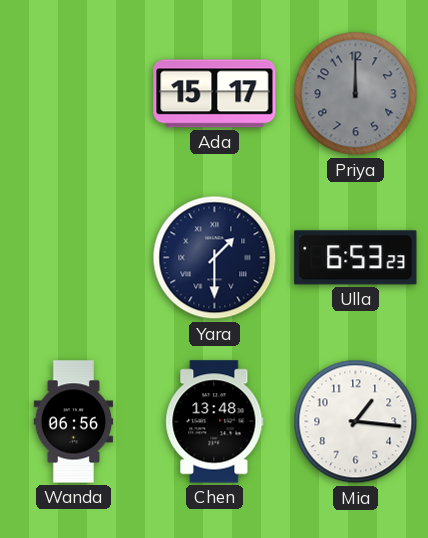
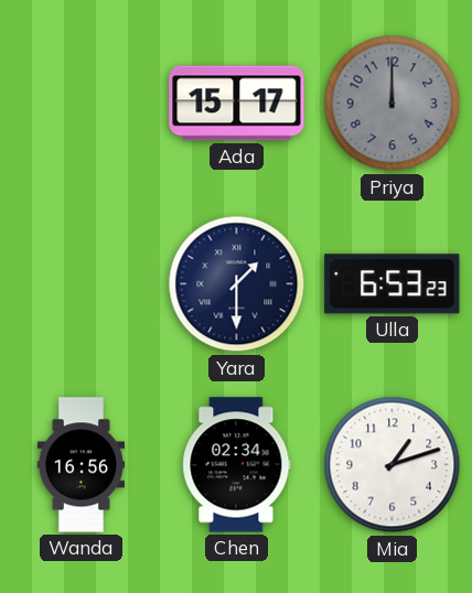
Wanda: 06:56 -> 16:56 (81, 465)
Chen: 13:48 -> 02:34 (237, 465)
Mia: 1:16 -> 1:12 (393, 465)
